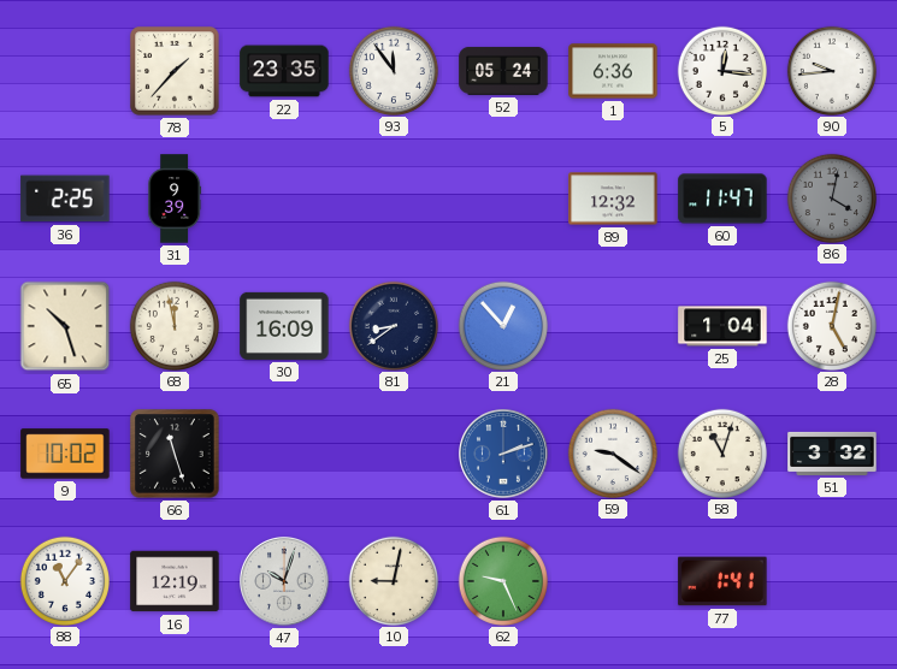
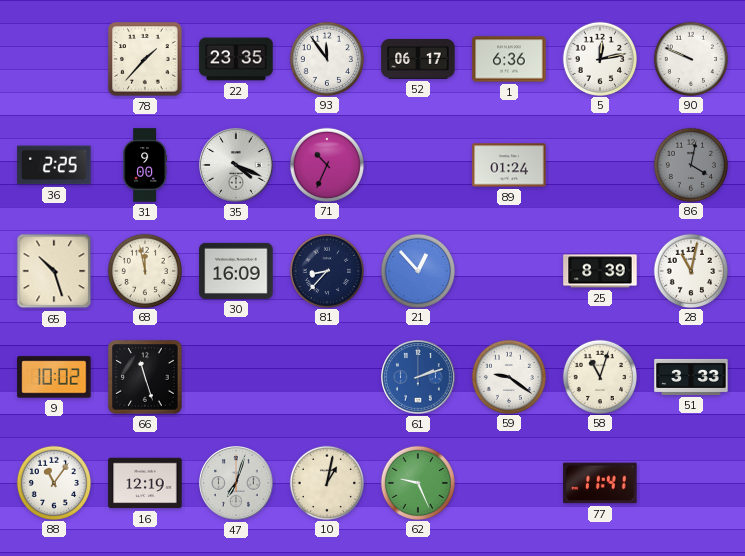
52: 05:24 -> 06:17 (418, 59)
5: 12:16 -> 12:13 (599, 58)
90: 9:44 -> 9:49 (690, 58)
31: 9:39 -> 9:00 (145, 165)
35: none -> 4:19 (236, 165)
71: none -> 10:34 (326, 164)
89: 12:32 -> 01:24 (509, 165)
60: 11:47 -> none (722, 199)
81: 8:39 -> 8:37 (326, 270)
25: 1:04 -> 8:39 (600, 271)
28: 5:02 -> 11:02 (690, 270)
51: 3:32 -> 3:33 (691, 377)
47: 10:03 -> 7:03 (236, 483)
10: 9:02 -> 1:02 (326, 482)
77: 1:41 -> 11:41 (600, 483)
